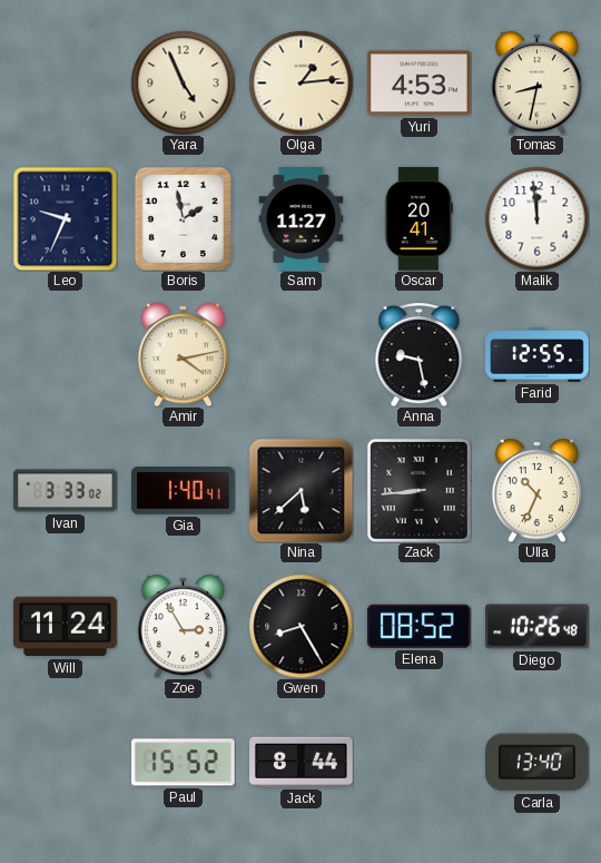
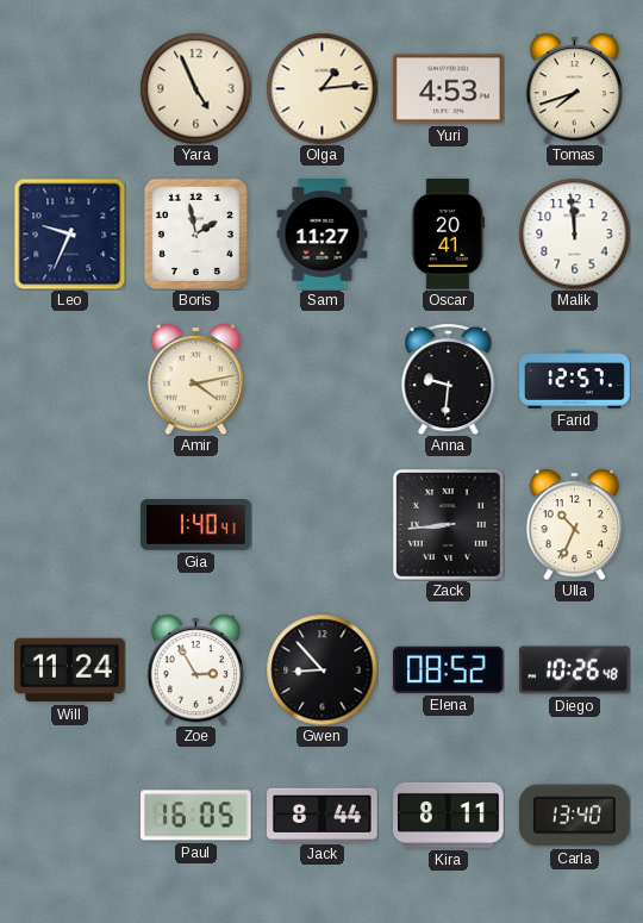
Tomas: 8:32 -> 7:42 (575, 88)
Anna: 9:28 -> 9:31 (449, 379)
Farid: 12:55 -> 12:57 (575, 380)
Ivan: 3:33 -> none (66, 491)
Nina: 5:38 -> none (300, 490)
Gwen: 8:25 -> 8:53 (321, 669)
Paul: 15:52 -> 16:05 (196, 816)
Kira: none -> 8:11 (449, 815)
